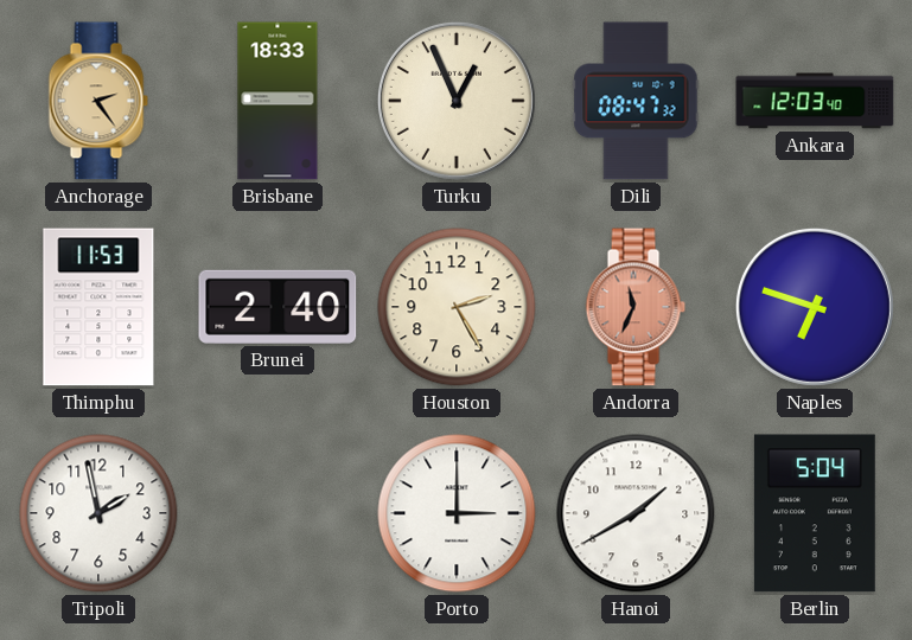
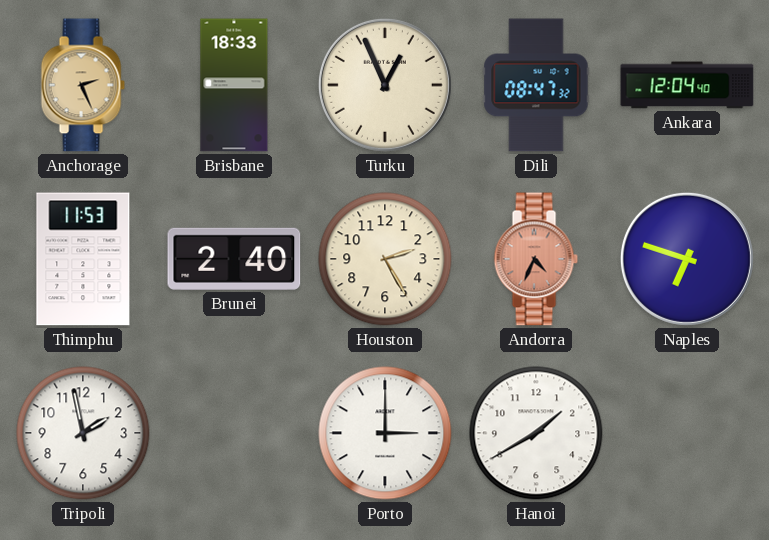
Anchorage: 2:24 -> 2:26 (83, 85)
Ankara: 12:03 -> 12:04 (687, 85)
Andorra: 11:34 -> 4:34 (536, 259)
Berlin: 5:04 -> none (815, 513)
